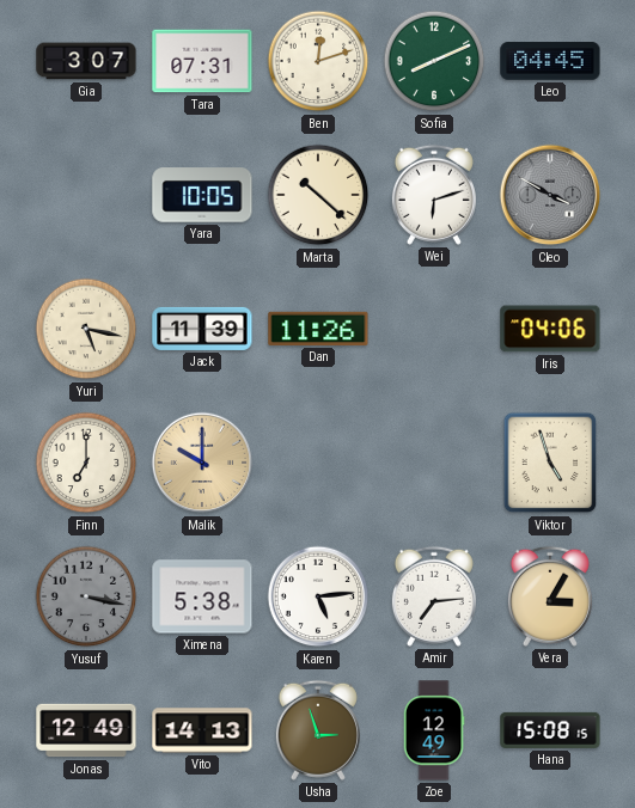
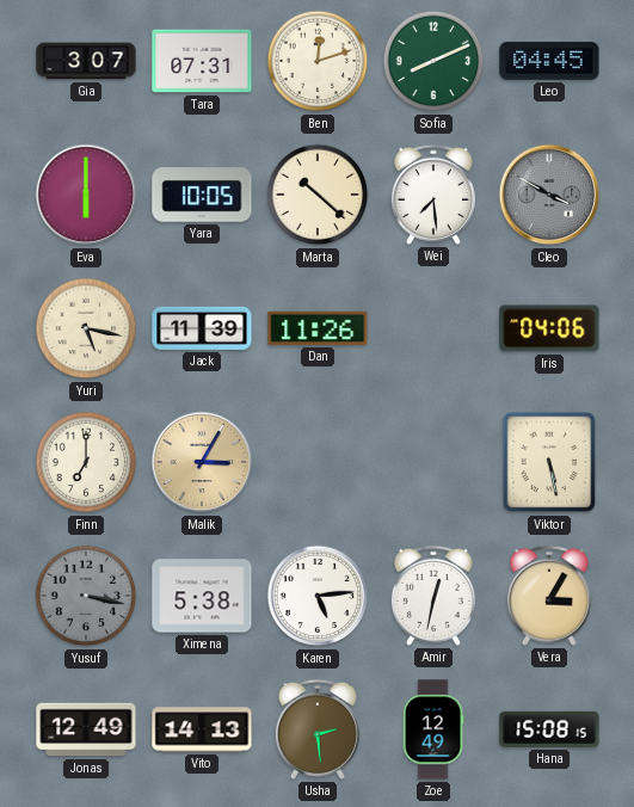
Eva: none -> 6:00 (86, 195)
Wei: 6:12 -> 7:29 (433, 195)
Malik: 10:00 -> 3:05 (202, 462)
Viktor: 4:57 -> 5:28 (549, 462)
Amir: 7:14 -> 12:32 (433, 596)
Usha: 2:57 -> 2:29 (318, 729)
